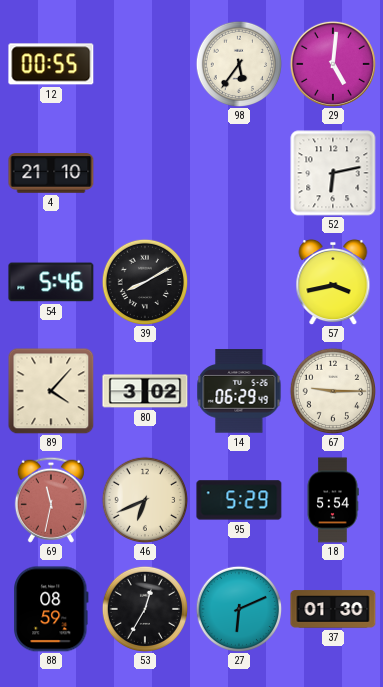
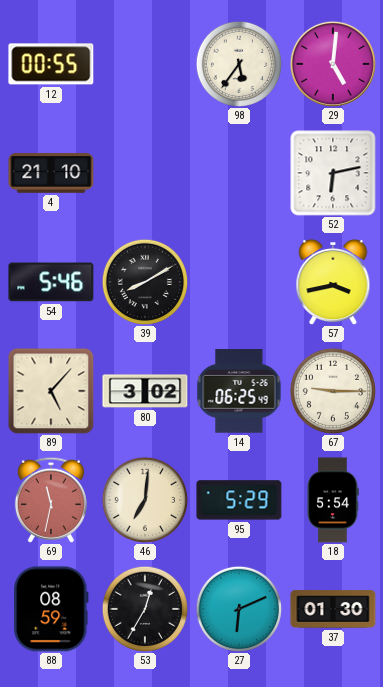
89: 4:07 -> 5:07 (51, 391)
14: 06:29 -> 06:25 (239, 391)
46: 6:41 -> 7:01 (144, 499)
